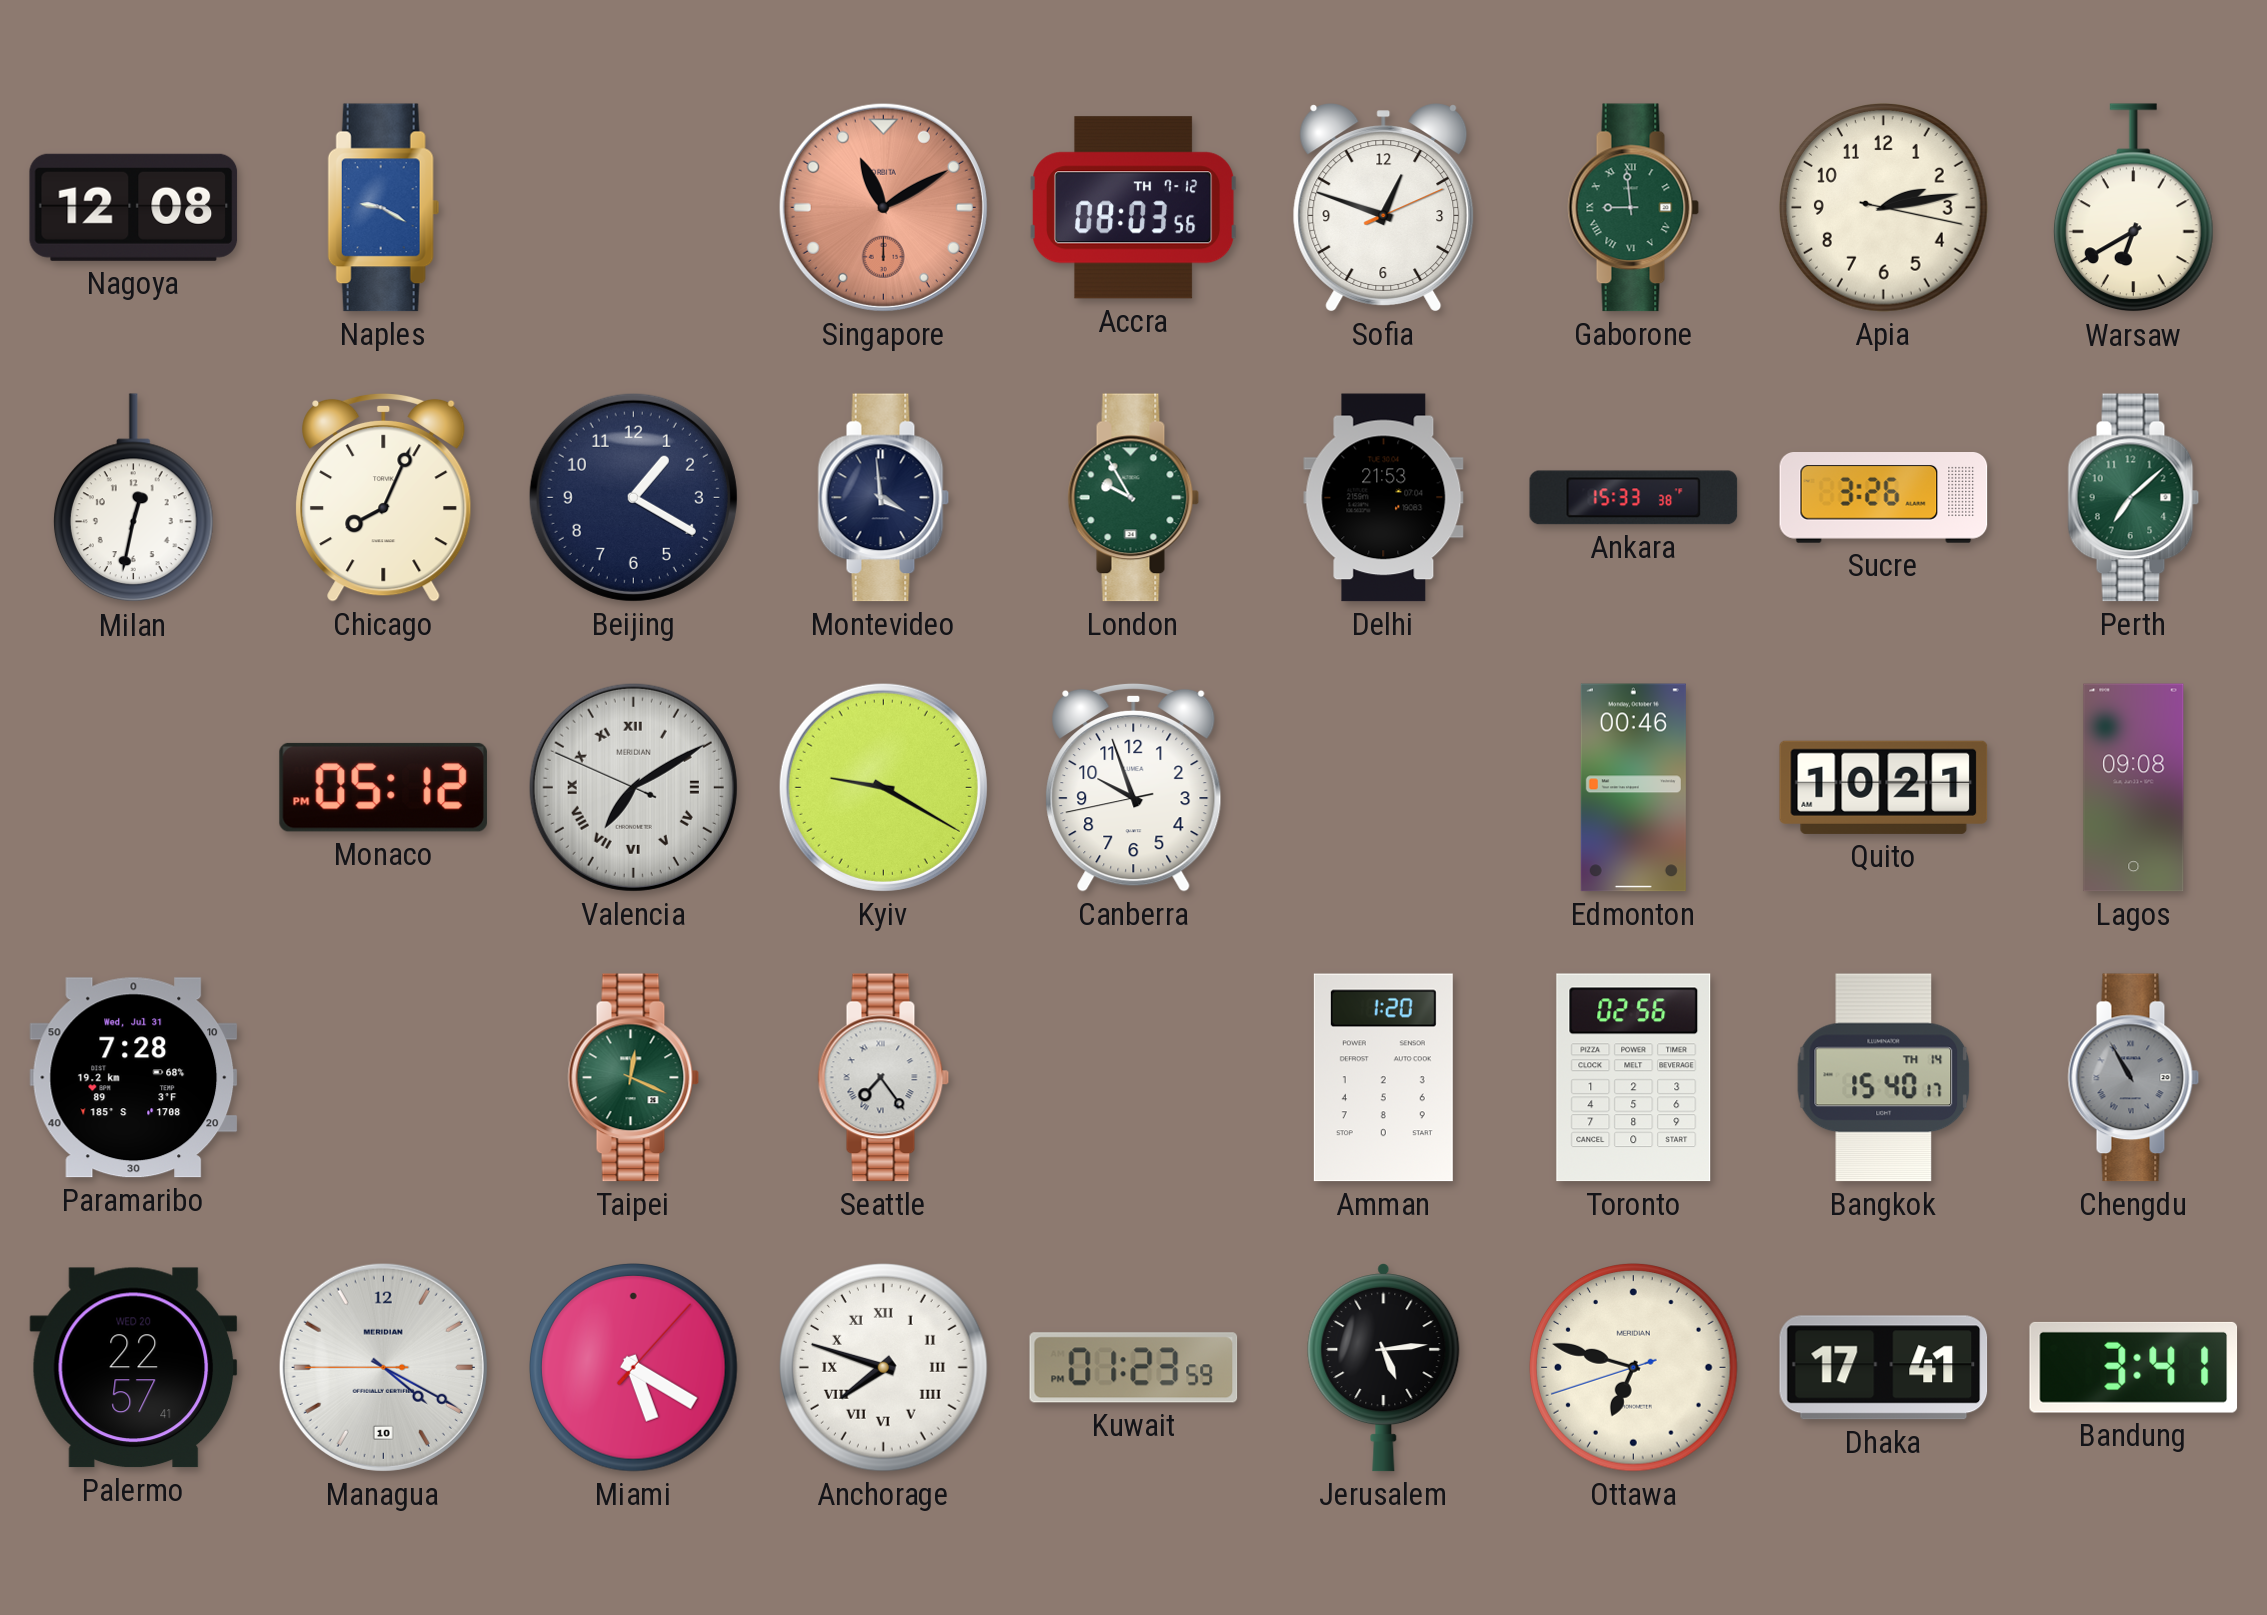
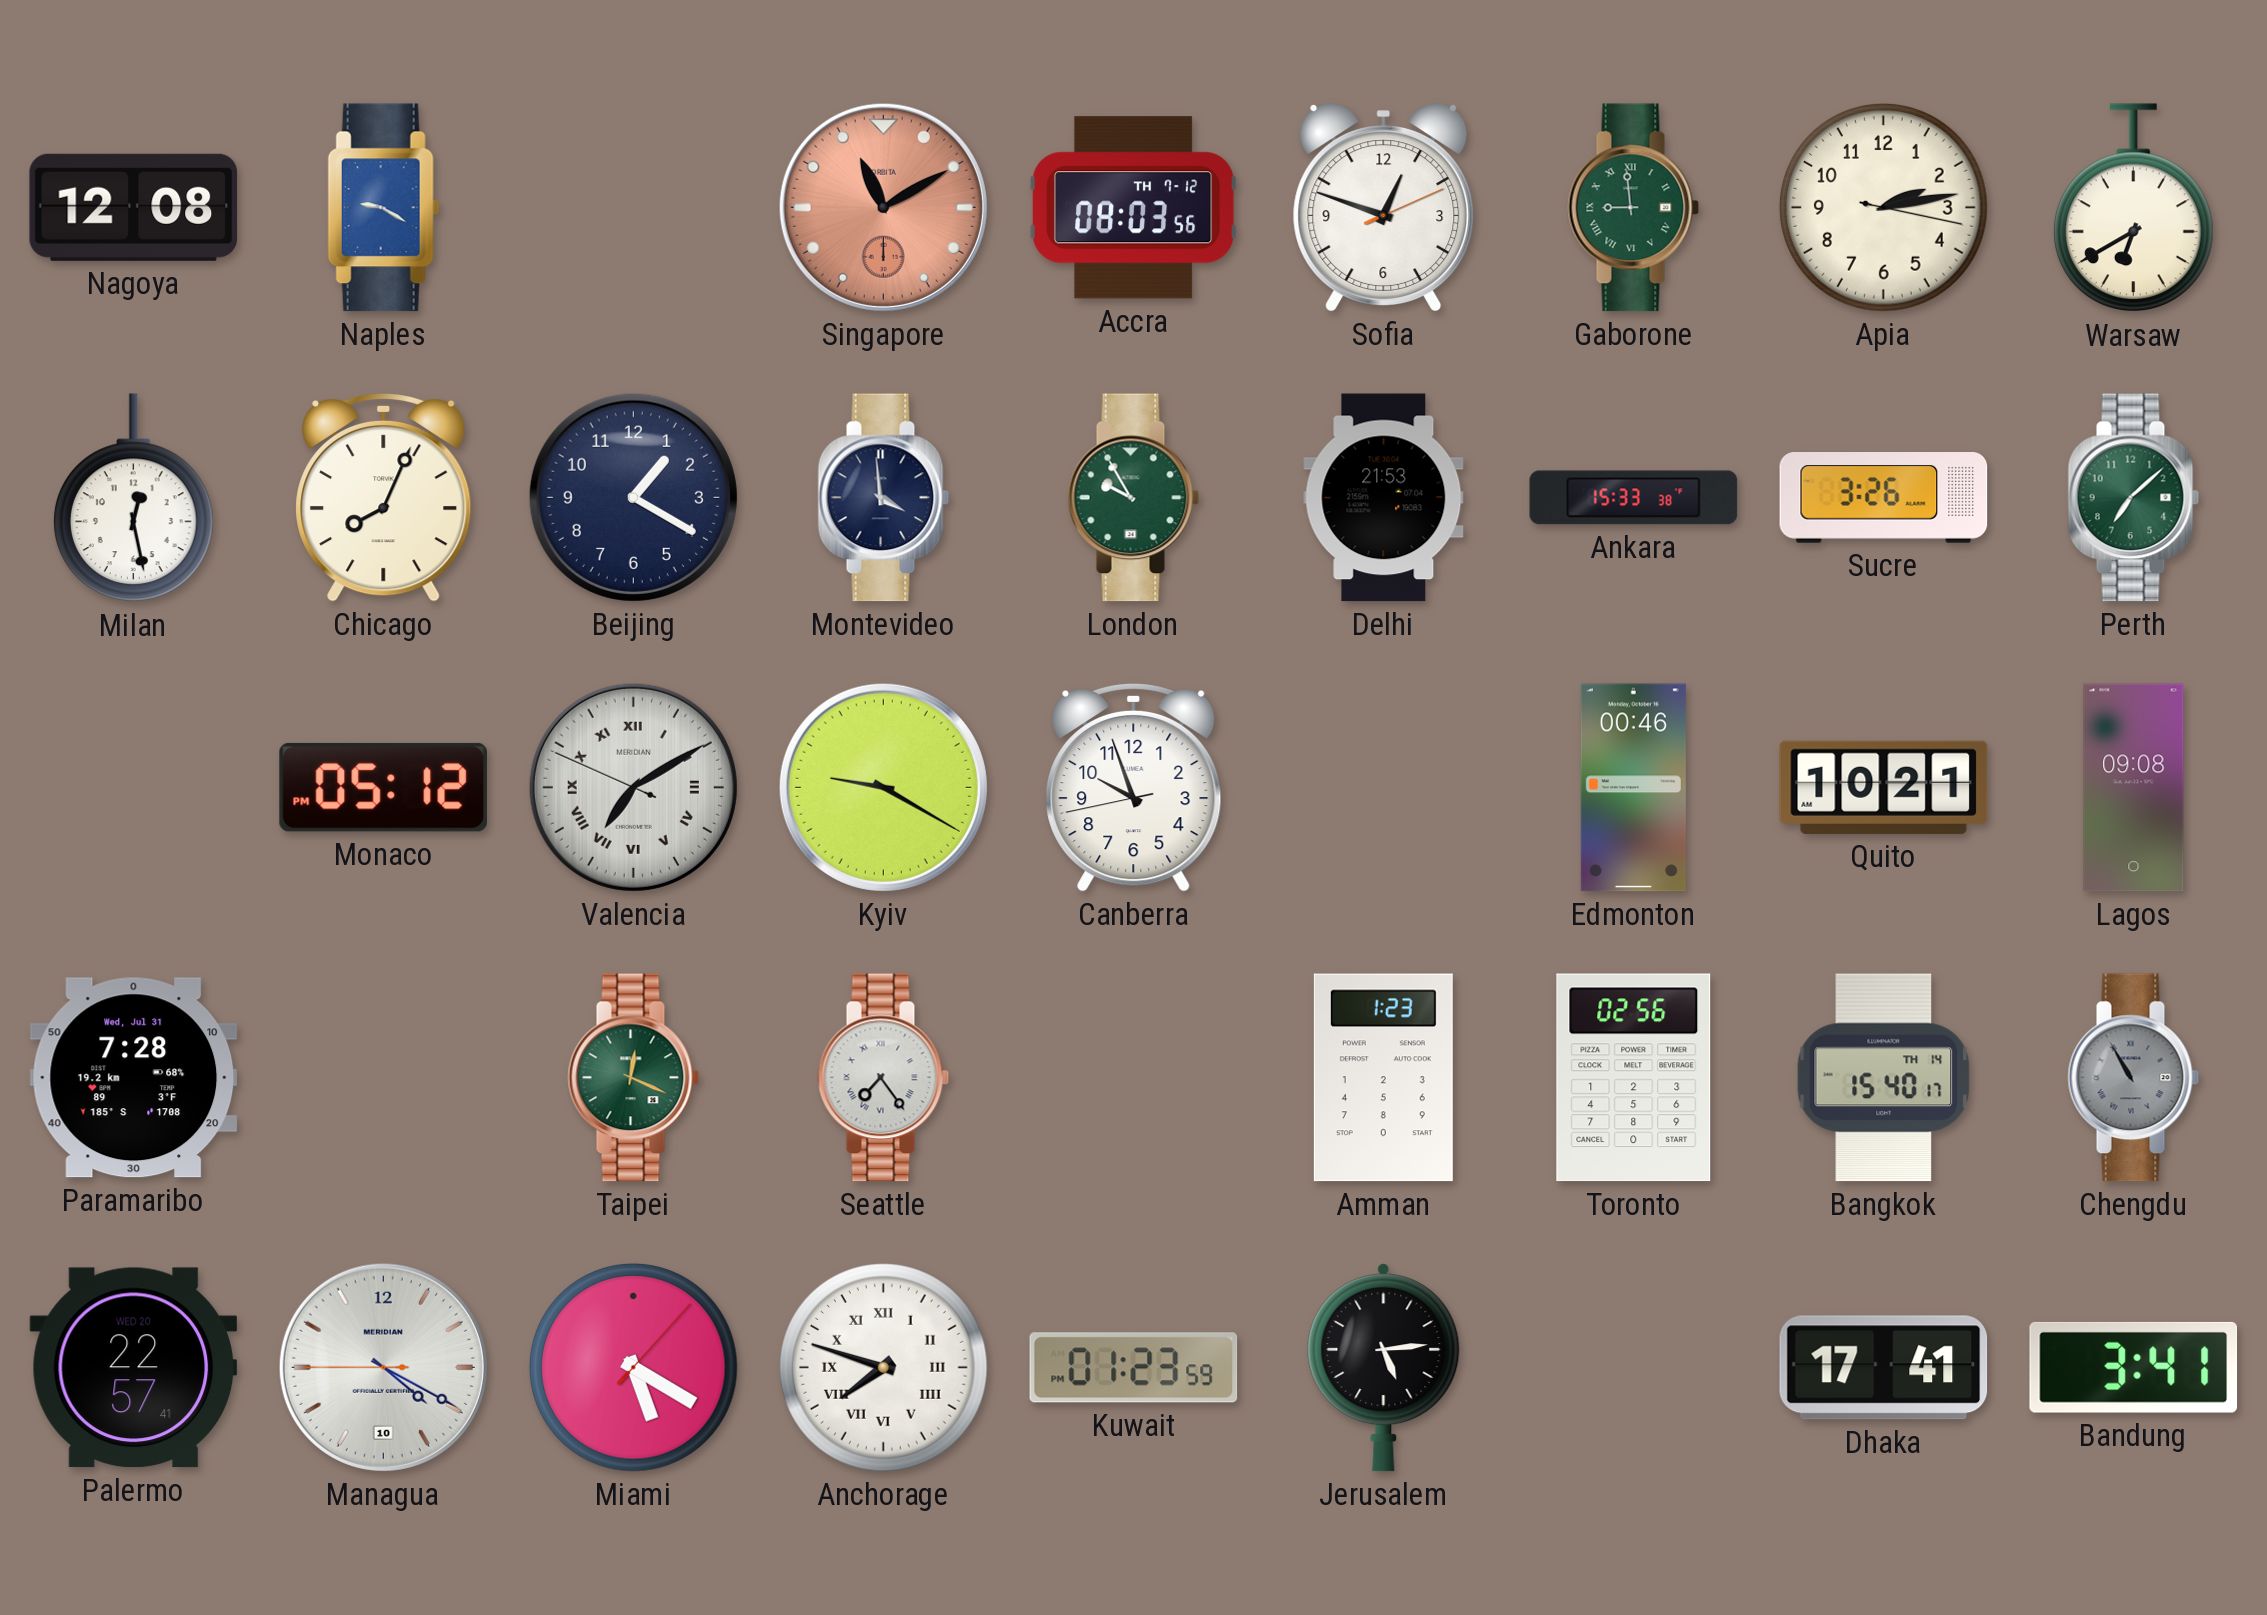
Milan: 12:32 -> 12:28 (133, 498)
Amman: 1:20 -> 1:23 (1383, 1078)
Ottawa: 6:47 -> none (1634, 1368)
